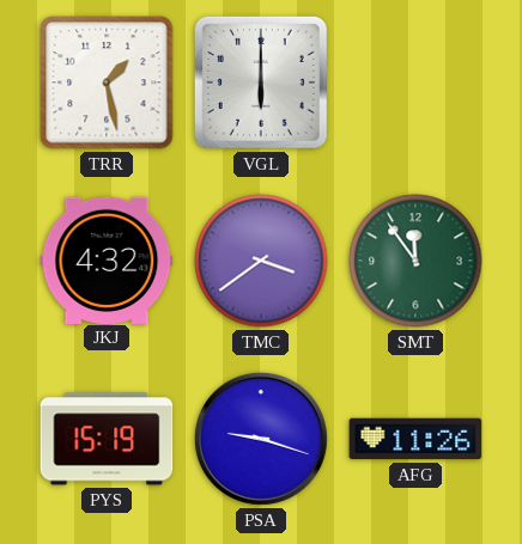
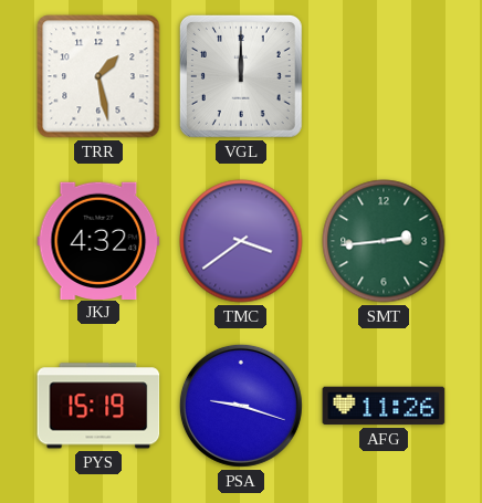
VGL: 6:00 -> 12:00 (241, 76)
SMT: 11:54 -> 2:44 (384, 241)
